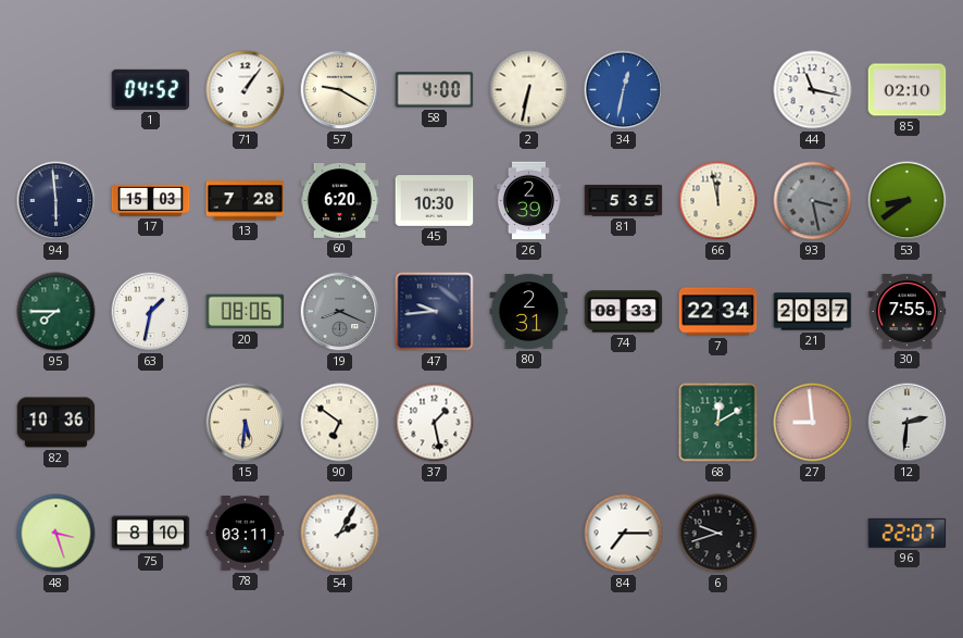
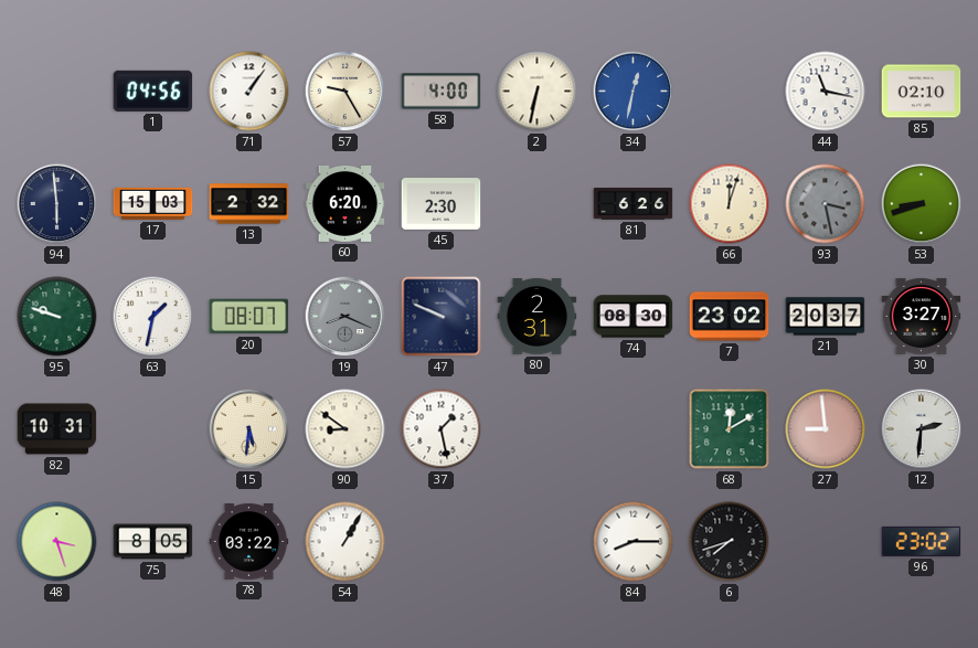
1: 04:52 -> 04:56 (153, 91)
57: 9:20 -> 9:25 (346, 92)
13: 7:28 -> 2:32 (249, 204)
45: 10:30 -> 2:30 (442, 204)
26: 2:39 -> none (528, 201)
81: 5:35 -> 6:26 (634, 204)
66: 11:58 -> 12:03 (730, 204)
53: 8:39 -> 8:42 (922, 204)
95: 7:45 -> 9:48 (57, 317)
20: 08:06 -> 08:07 (249, 317)
47: 9:44 -> 9:49 (442, 317)
74: 08:33 -> 08:30 (634, 317)
7: 22:34 -> 23:02 (730, 317)
30: 7:55 -> 3:27 (922, 316)
82: 10:36 -> 10:31 (57, 429)
90: 6:51 -> 8:51 (346, 429)
75: 8:10 -> 8:05 (153, 542)
78: 03:11 -> 03:22 (249, 542)
54: 2:05 -> 1:05 (346, 542)
84: 7:15 -> 8:15 (634, 542)
6: 9:42 -> 7:42 (730, 542)
96: 22:07 -> 23:02 (922, 541)
